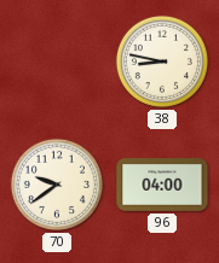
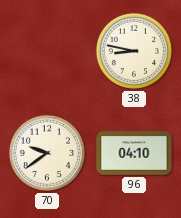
96: 04:00 -> 04:10 (134, 153)
